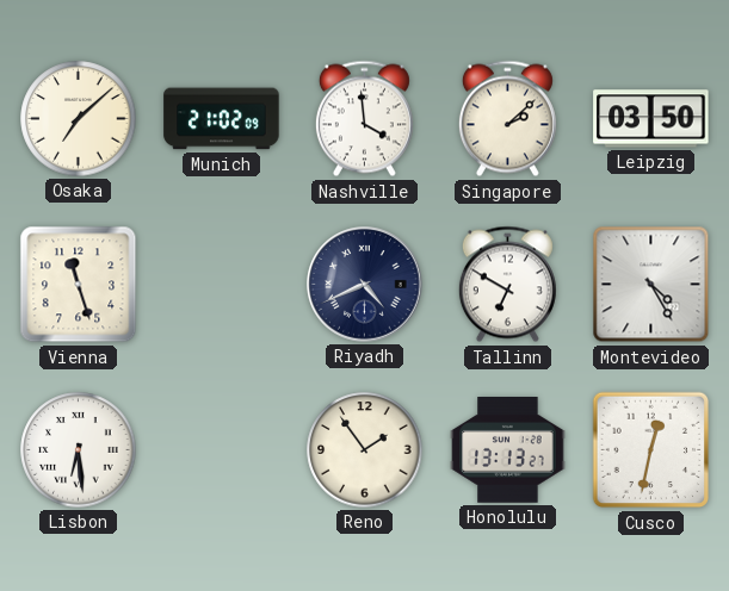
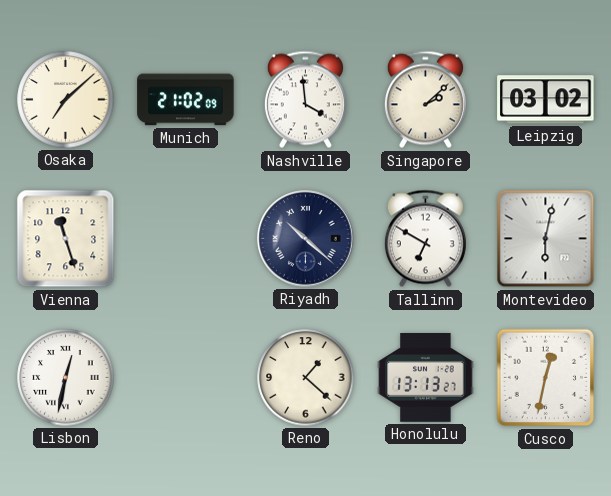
Leipzig: 03:50 -> 03:02 (546, 100)
Riyadh: 4:41 -> 10:22 (306, 239)
Montevideo: 4:25 -> 6:02 (546, 239)
Lisbon: 6:29 -> 12:32 (66, 378)
Reno: 1:54 -> 1:22 (306, 378)
